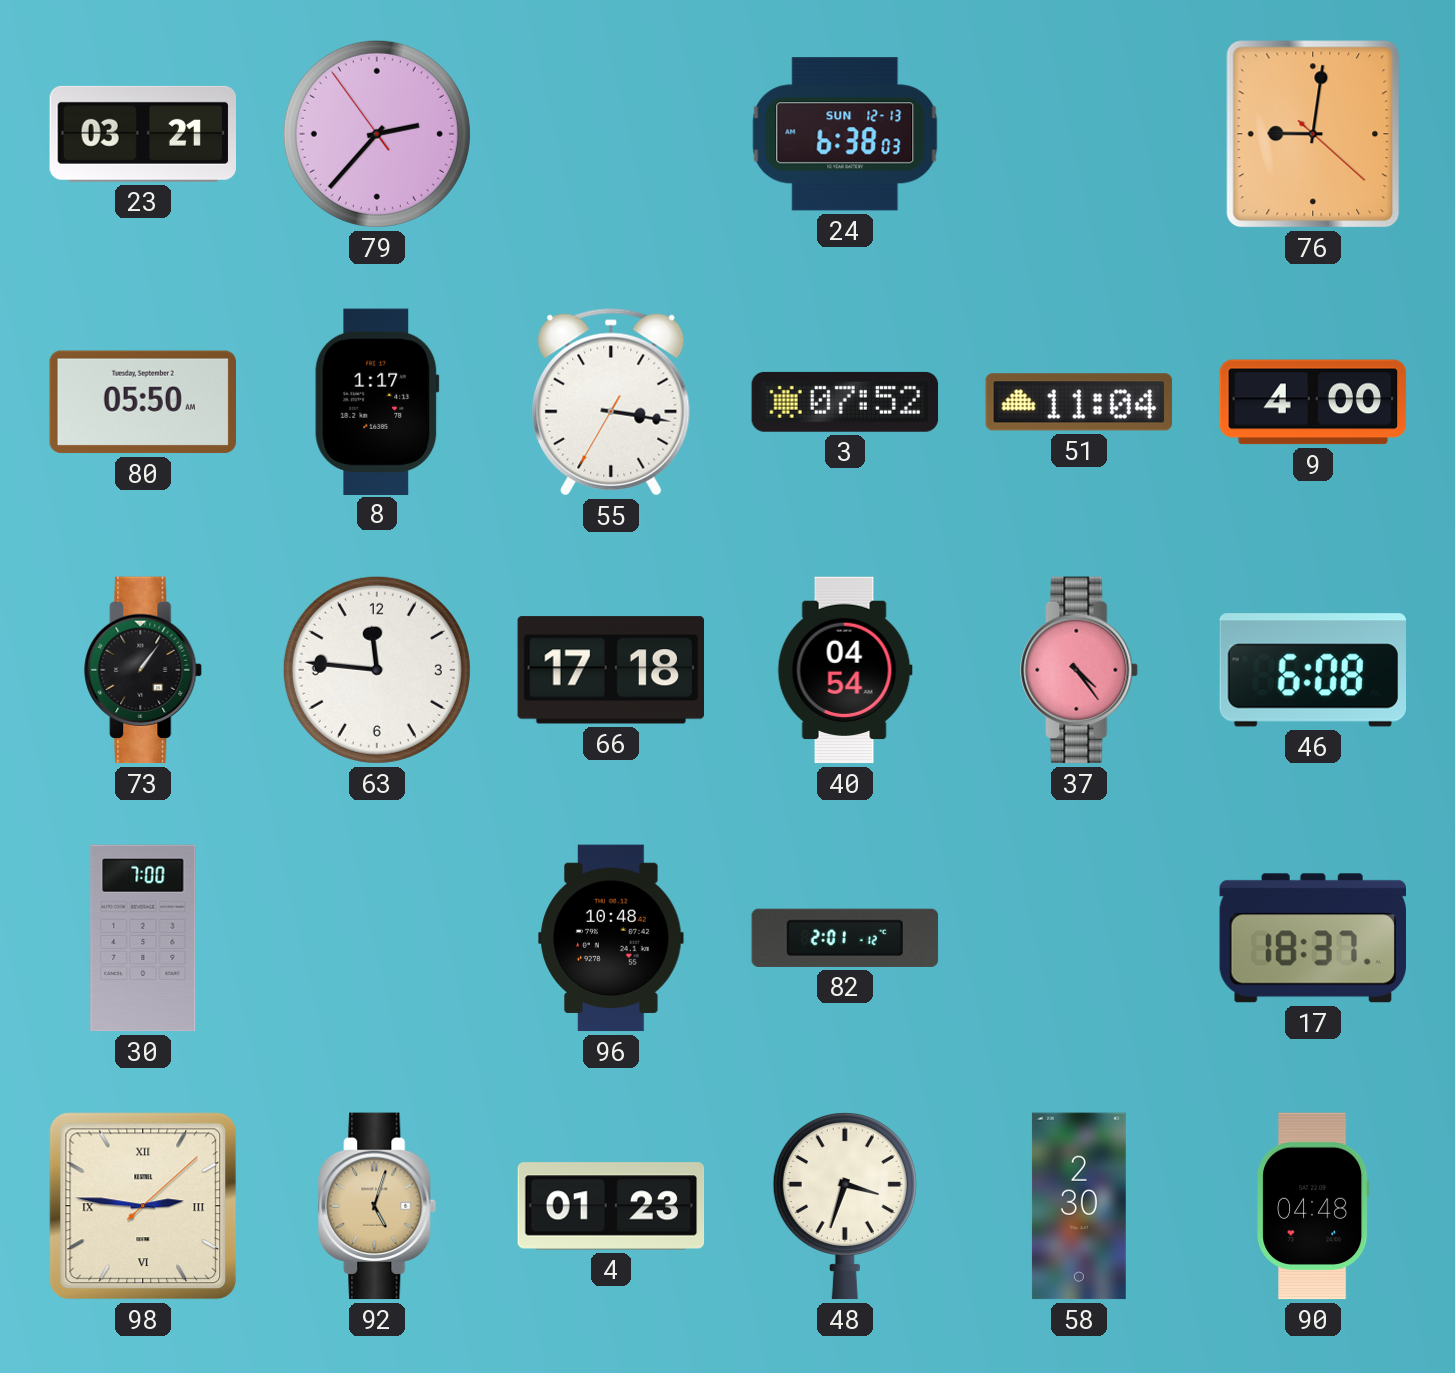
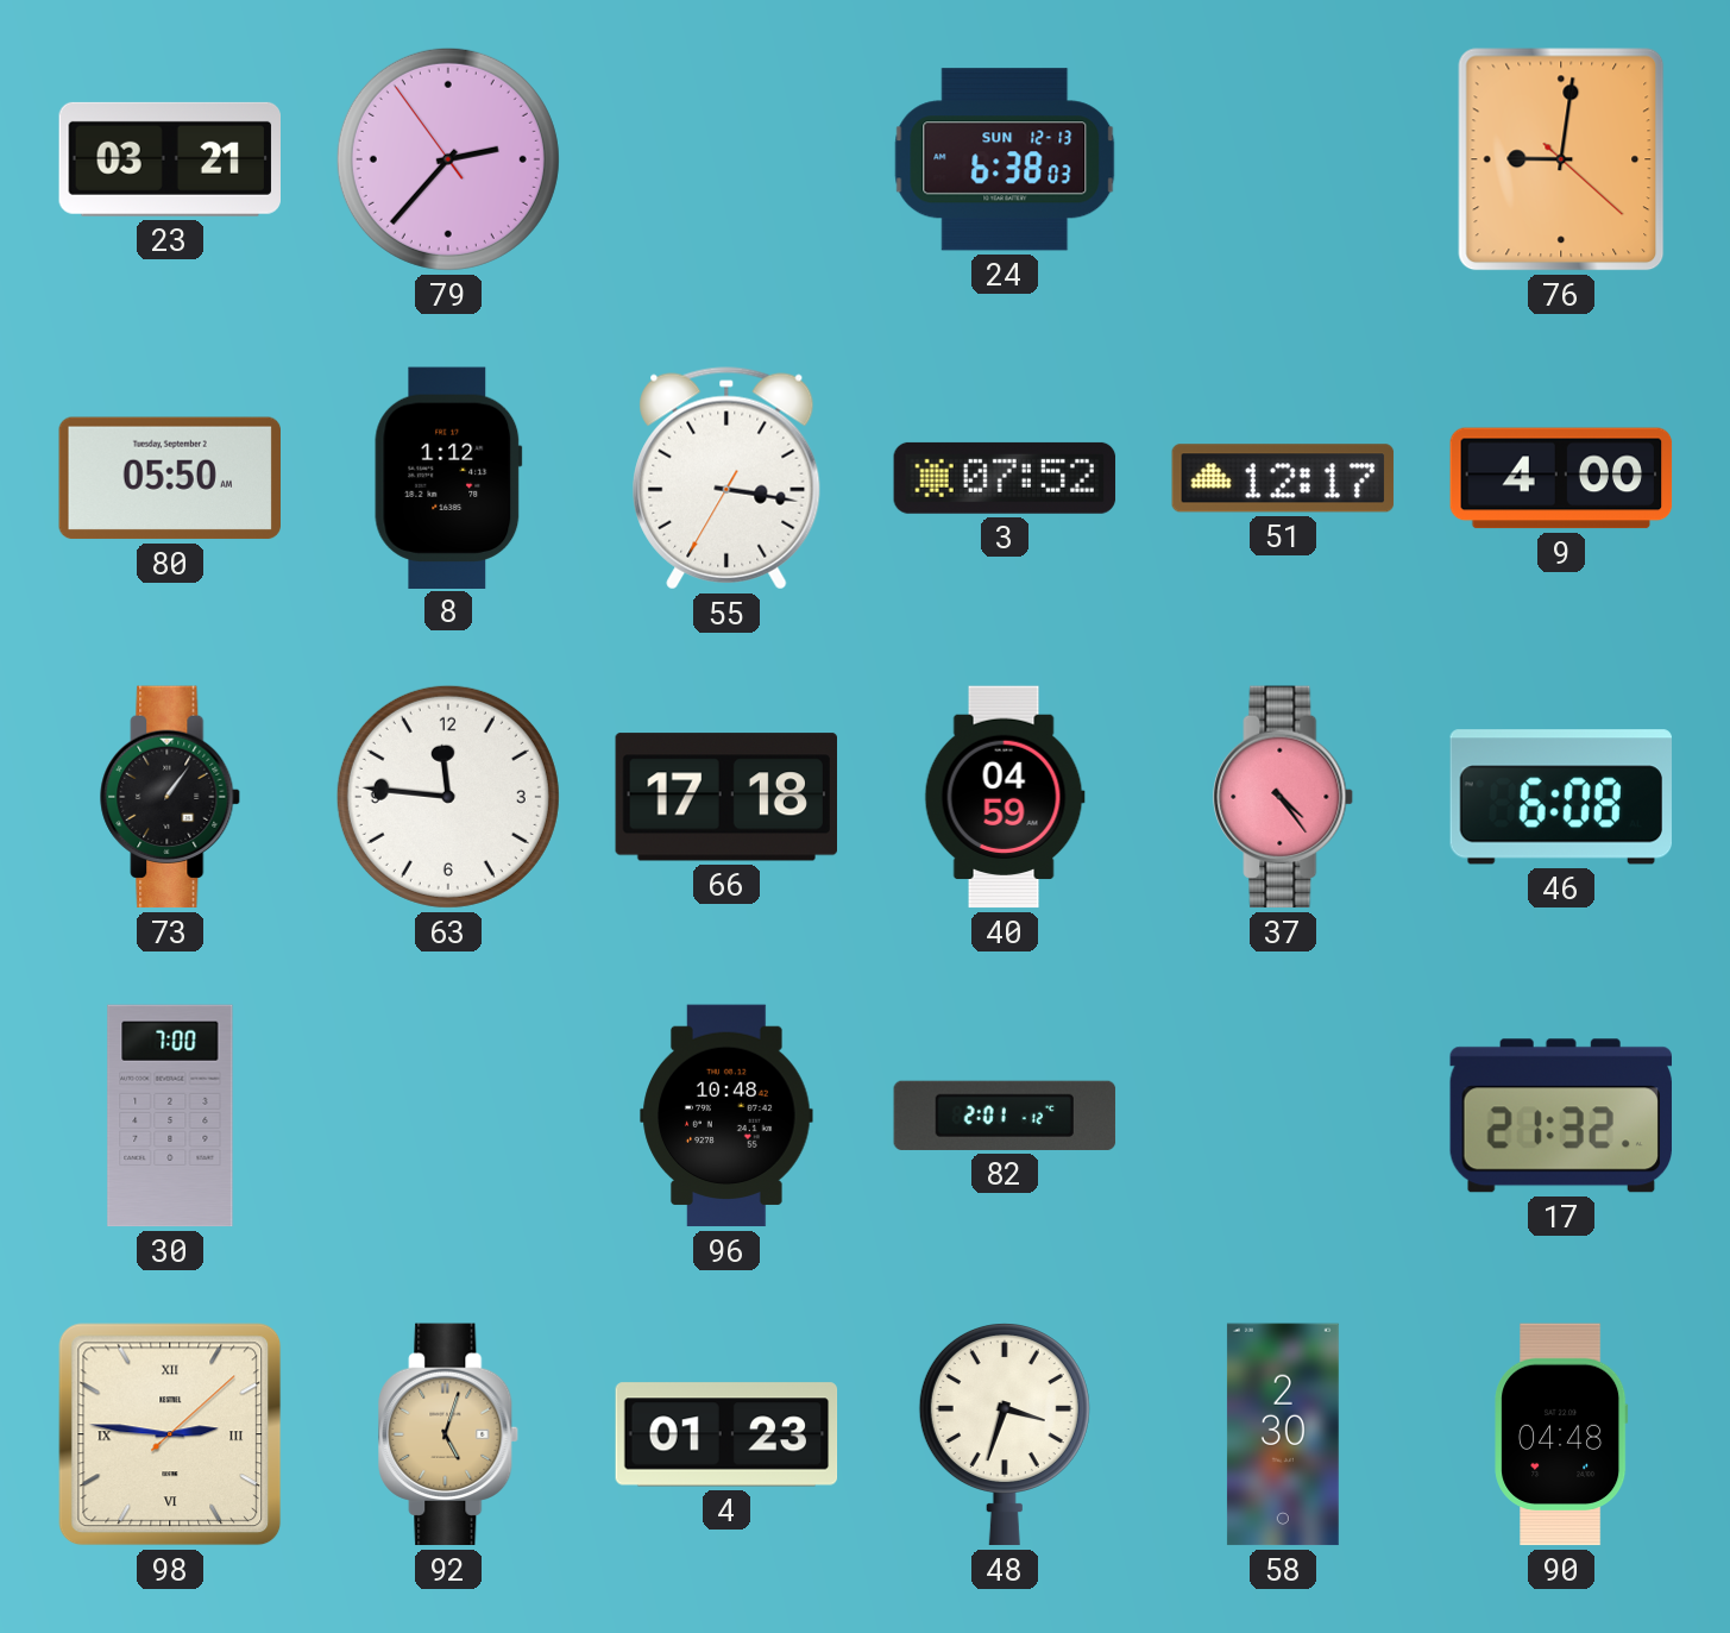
8: 1:17 -> 1:12 (448, 477)
51: 11:04 -> 12:17 (1283, 478)
40: 04:54 -> 04:59 (1005, 797)
17: 18:37 -> 21:32 (1560, 1116)
